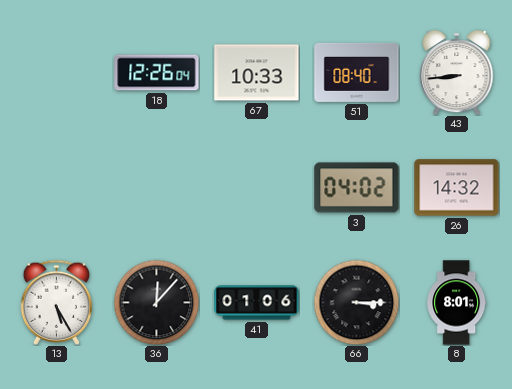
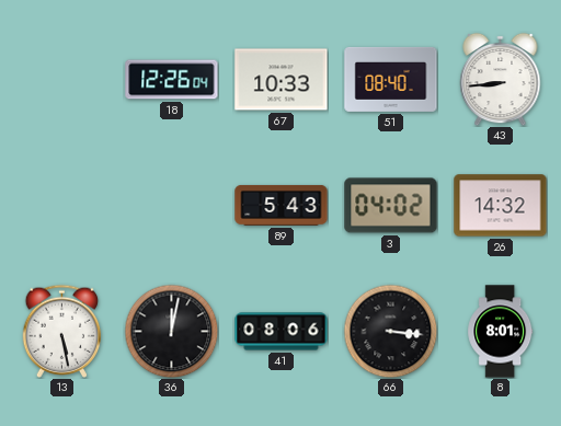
89: none -> 5:43 (282, 205)
13: 5:25 -> 5:28 (62, 331)
36: 12:07 -> 12:02 (171, 331)
41: 01:06 -> 08:06 (282, 332)
66: 3:15 -> 3:16 (390, 331)
